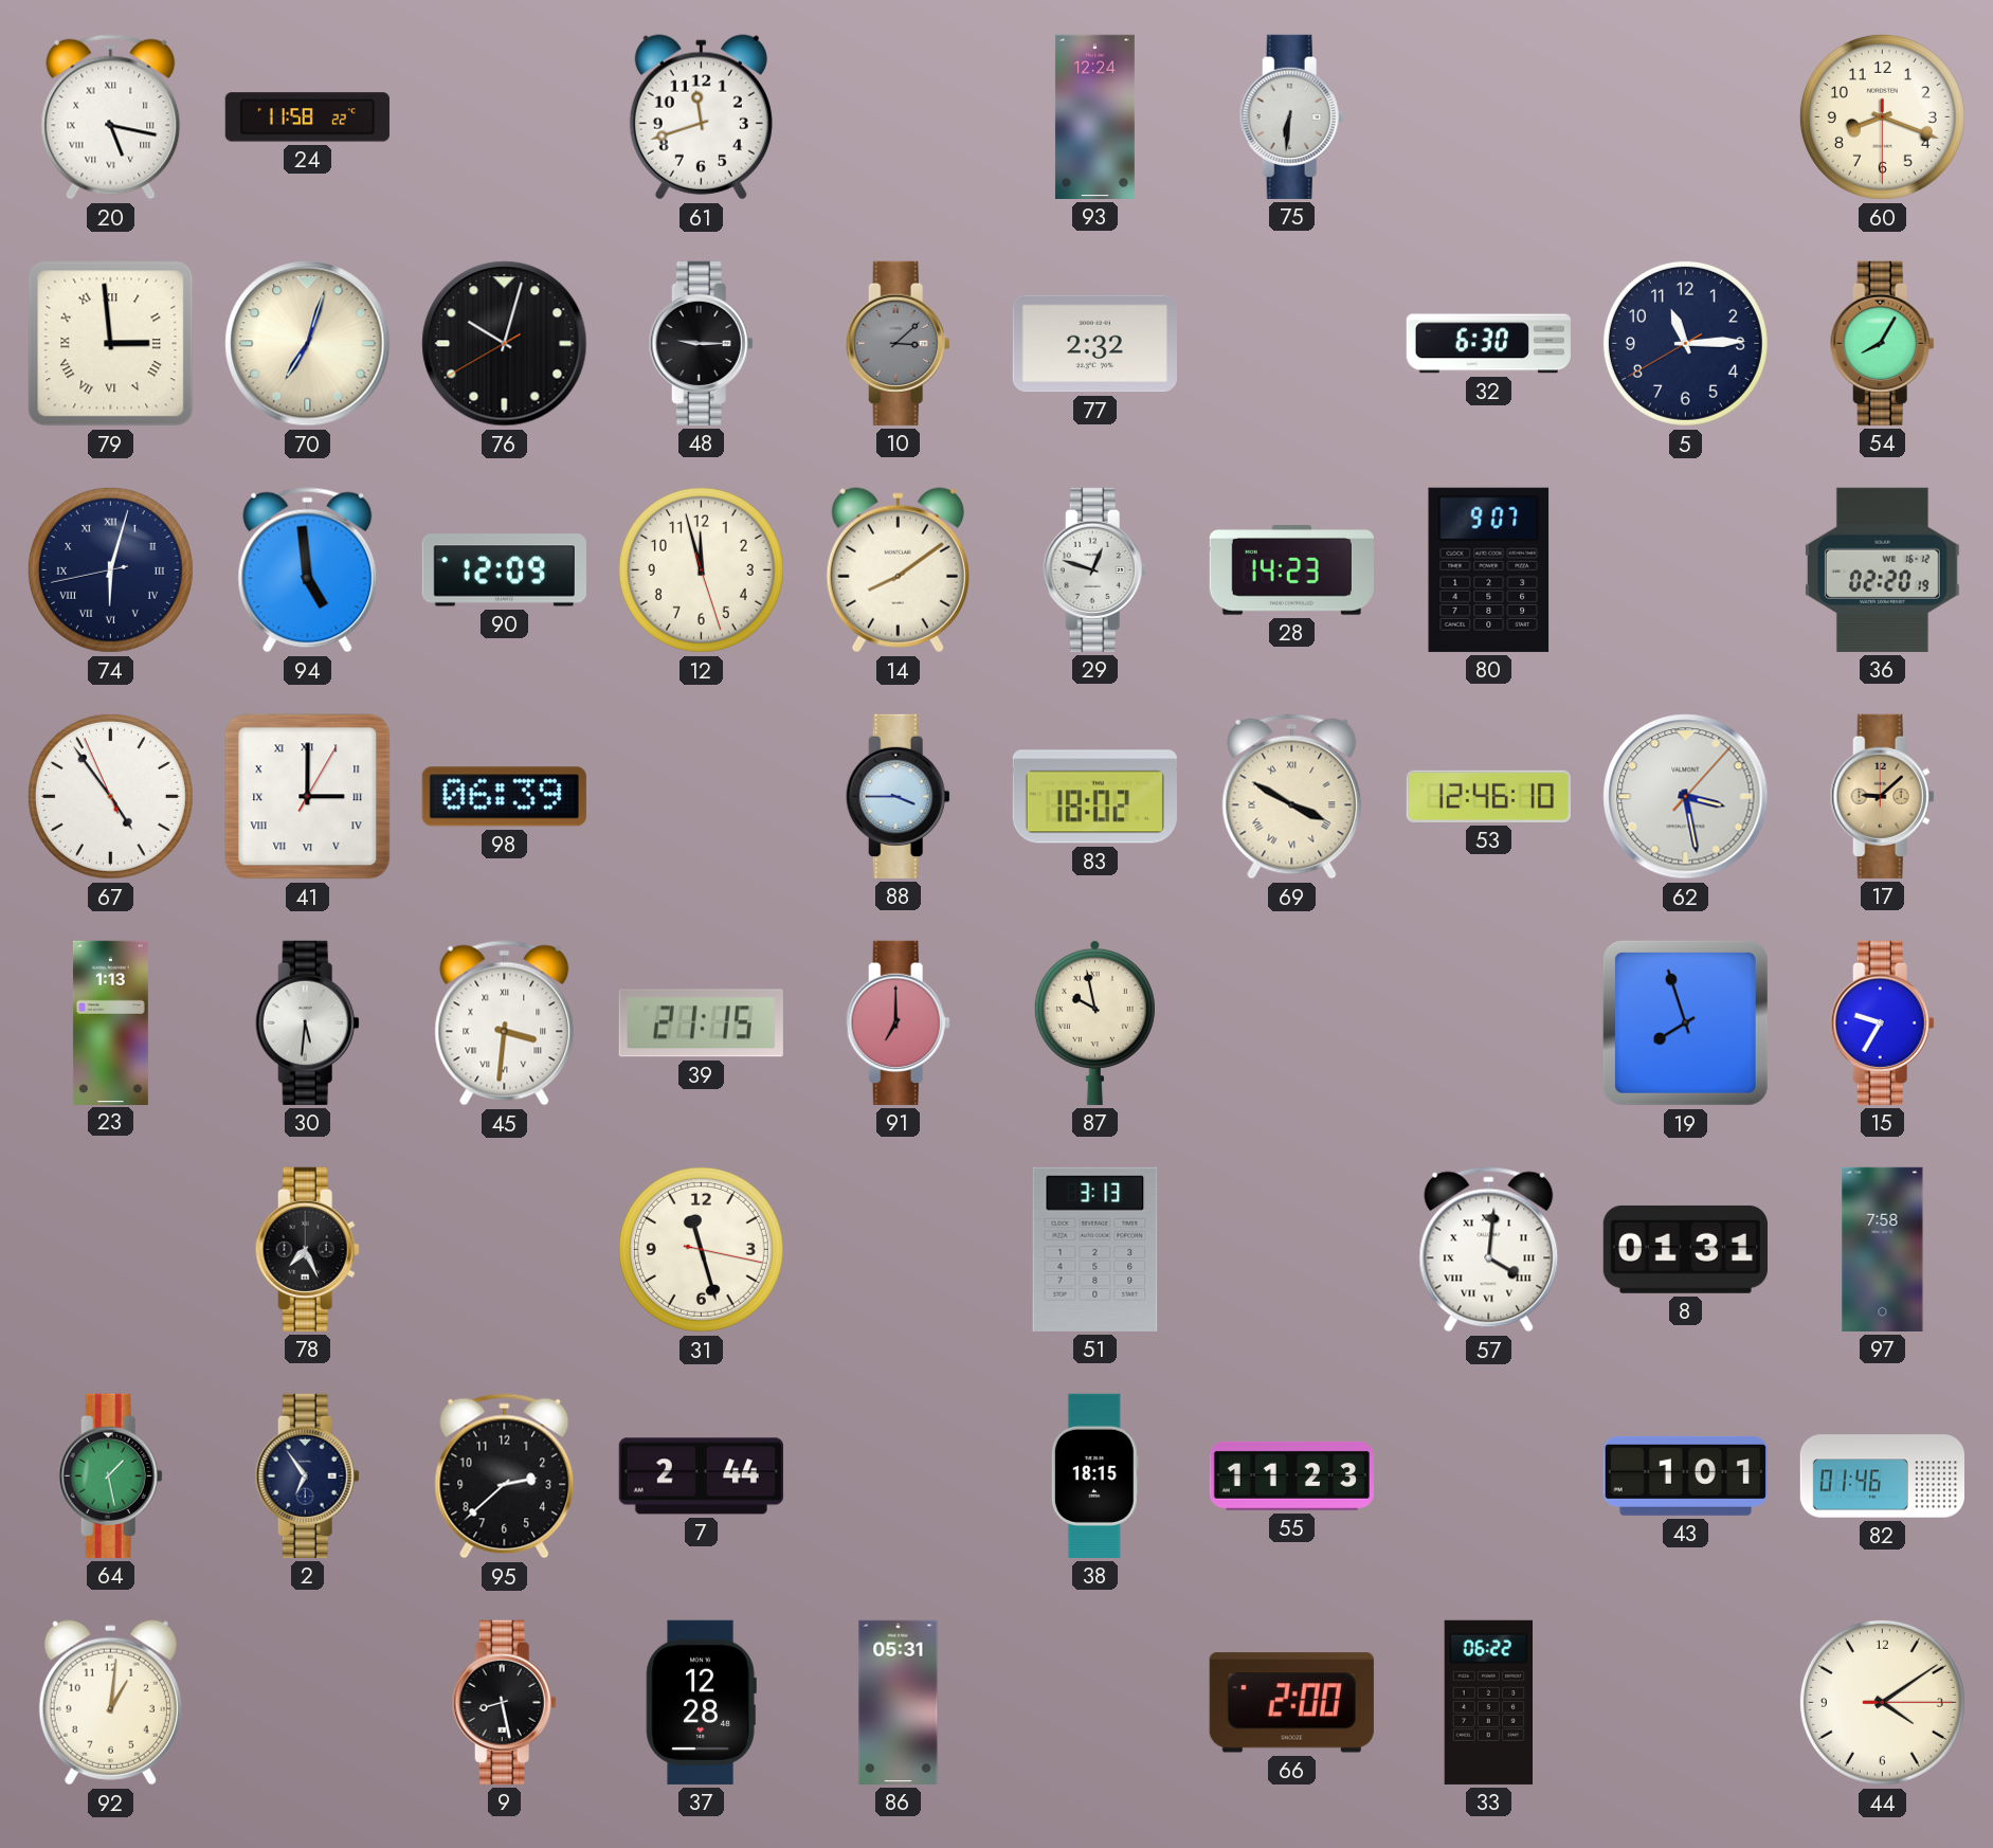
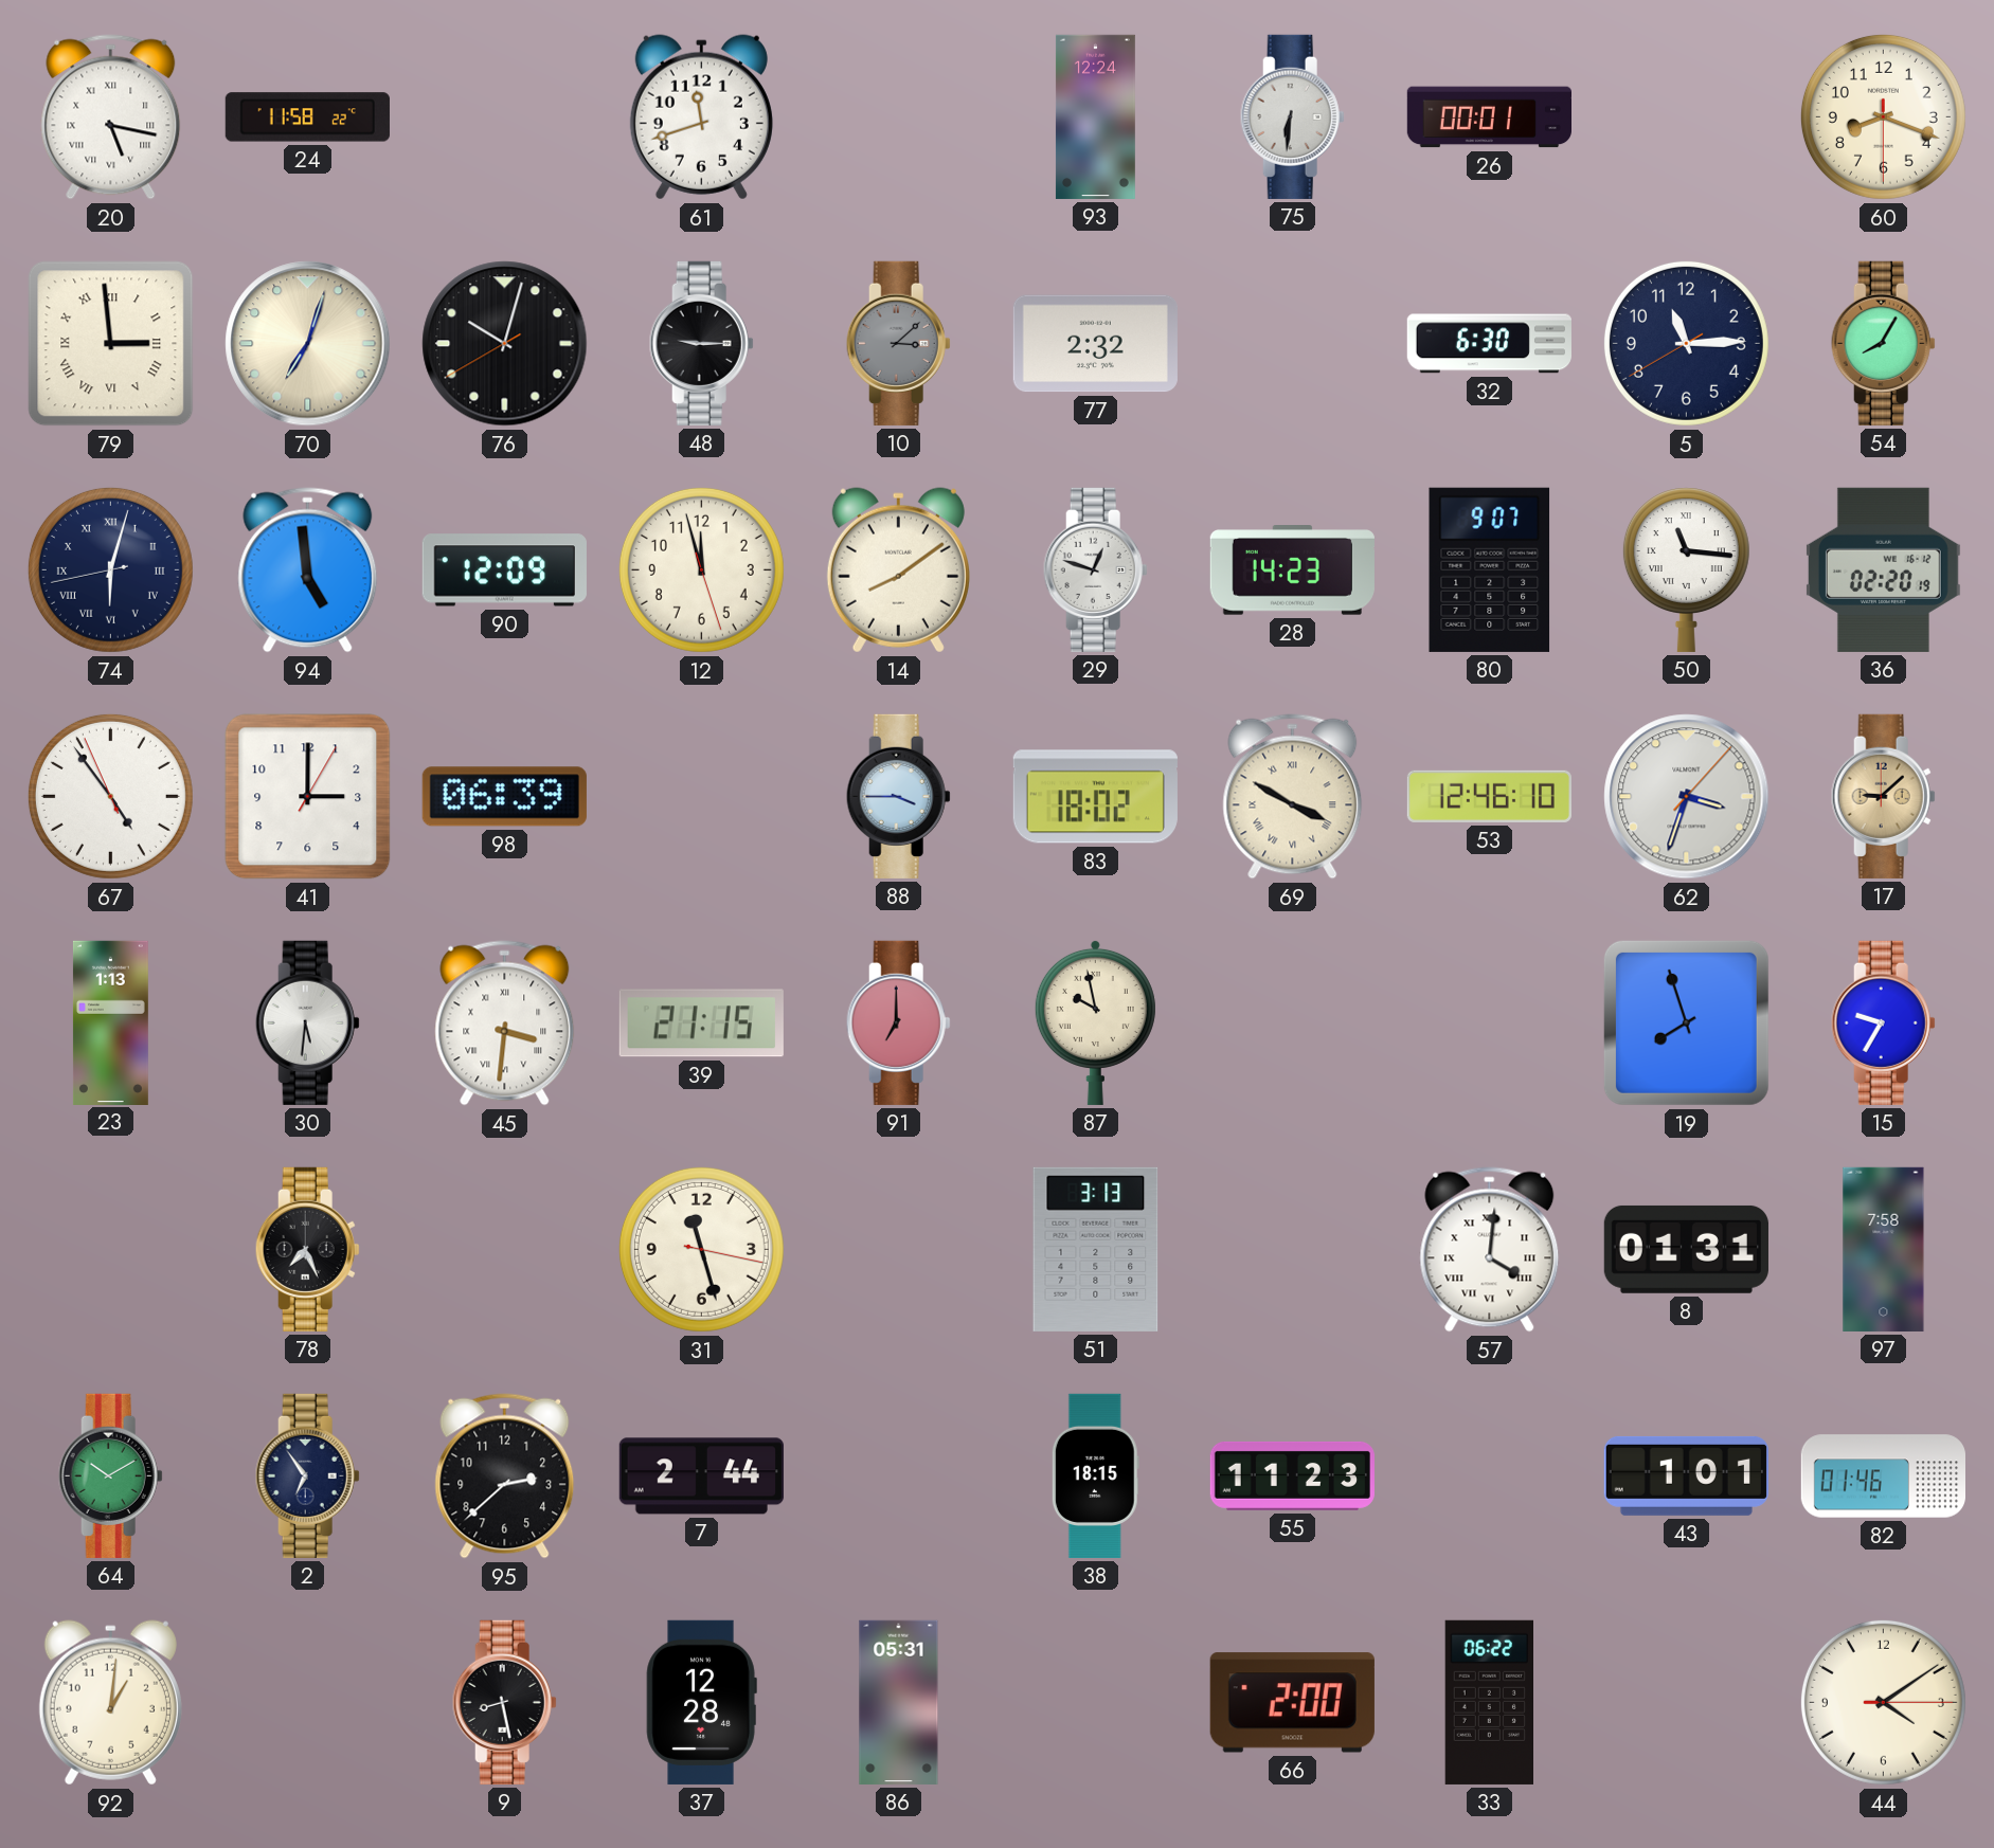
26: none -> 00:01 (1489, 117)
50: none -> 11:16 (1686, 569)
41 numerals: Roman -> Arabic (308, 797)
62: 3:28 -> 3:33 (1687, 797)
64: 1:28 -> 10:10 (110, 1475)
